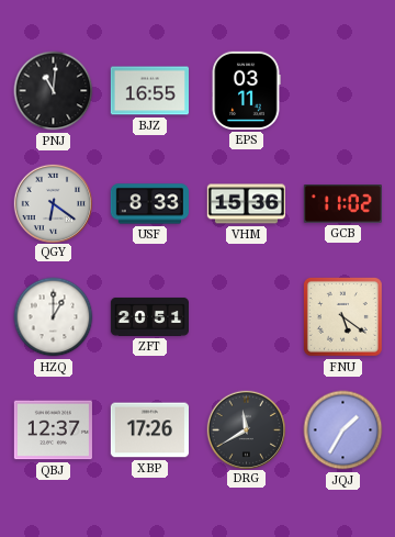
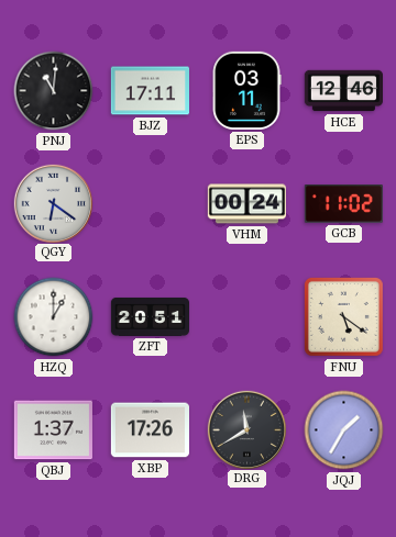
BJZ: 16:55 -> 17:11 (150, 91)
HCE: none -> 12:46 (343, 91)
USF: 8:33 -> none (149, 204)
VHM: 15:36 -> 00:24 (246, 204)
QBJ: 12:37 -> 1:37 (53, 430)
